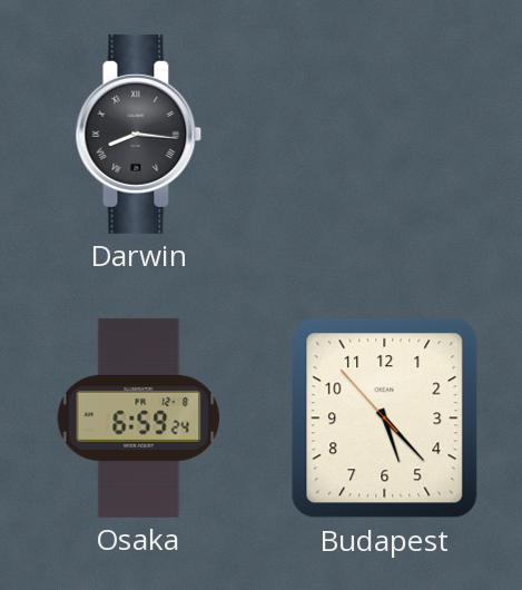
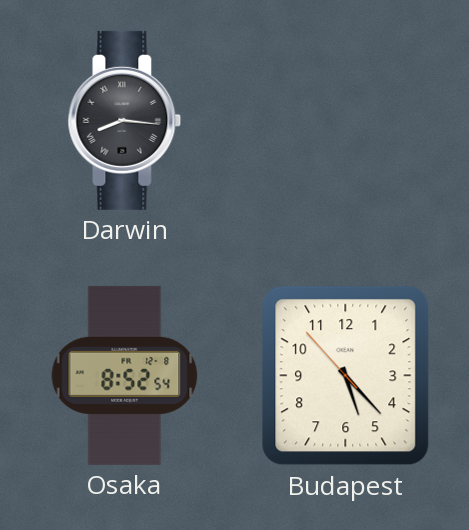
Osaka: 6:59 -> 8:52 (125, 375)
